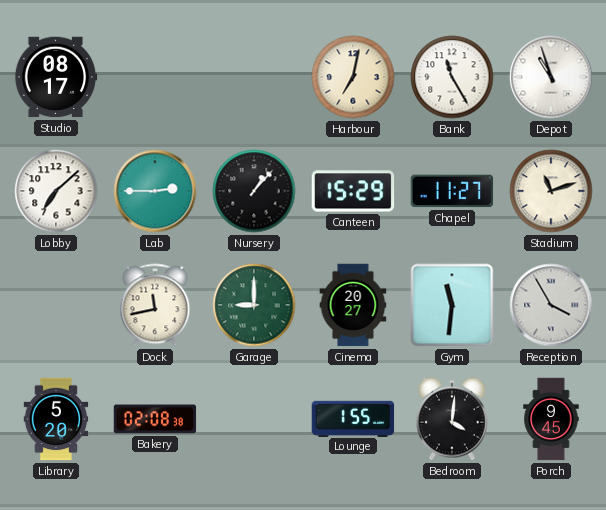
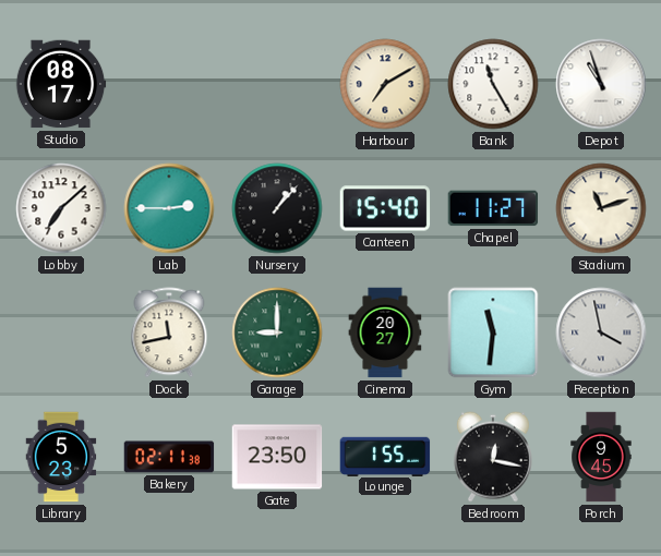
Harbour: 7:02 -> 7:10 (385, 84)
Canteen: 15:29 -> 15:40 (385, 208)
Reception: 3:55 -> 3:58 (601, 333)
Library: 5:20 -> 5:23 (61, 457)
Bakery: 02:08 -> 02:11 (169, 457)
Gate: none -> 23:50 (277, 457)
Bedroom: 4:01 -> 12:17 (493, 457)
